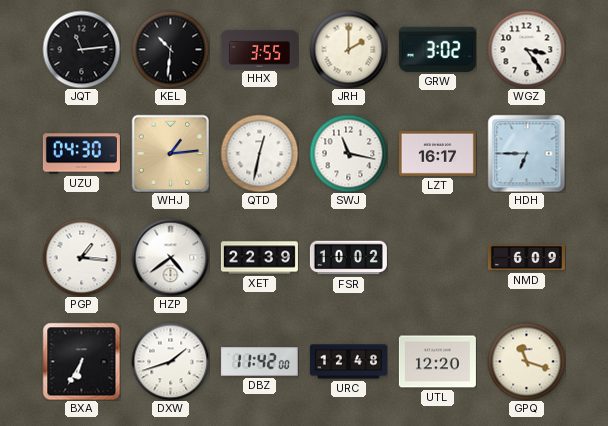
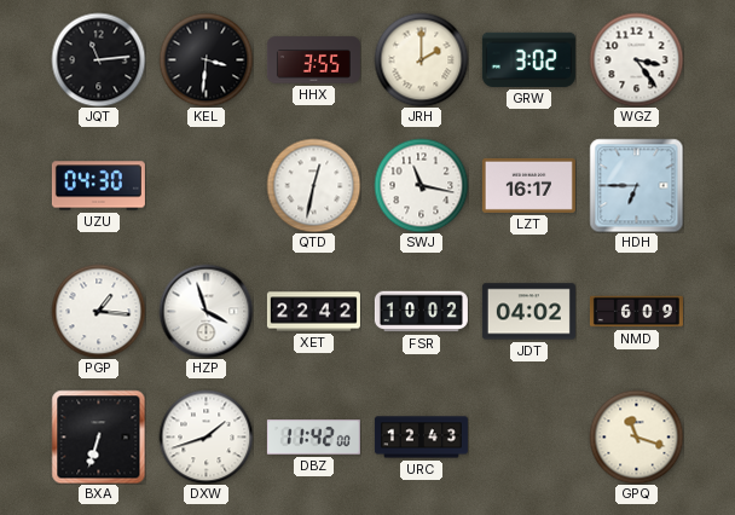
KEL: 10:31 -> 3:31 (206, 59)
WHJ: 1:14 -> none (170, 153)
HZP: 4:39 -> 3:57 (206, 311)
XET: 22:39 -> 22:42 (313, 312)
JDT: none -> 04:02 (528, 312)
BXA: 6:35 -> 6:33 (98, 436)
URC: 12:48 -> 12:43 (421, 438)
UTL: 12:20 -> none (437, 362)
